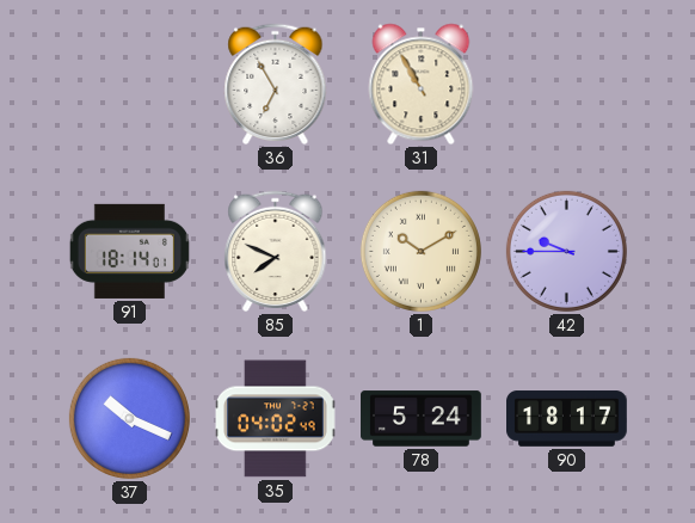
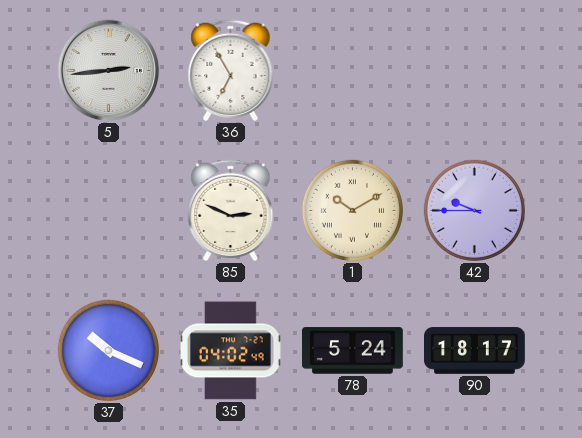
5: none -> 2:44 (109, 71)
31: 10:55 -> none (422, 85)
91: 18:14 -> none (129, 251)
85: 7:49 -> 2:49 (231, 211)
